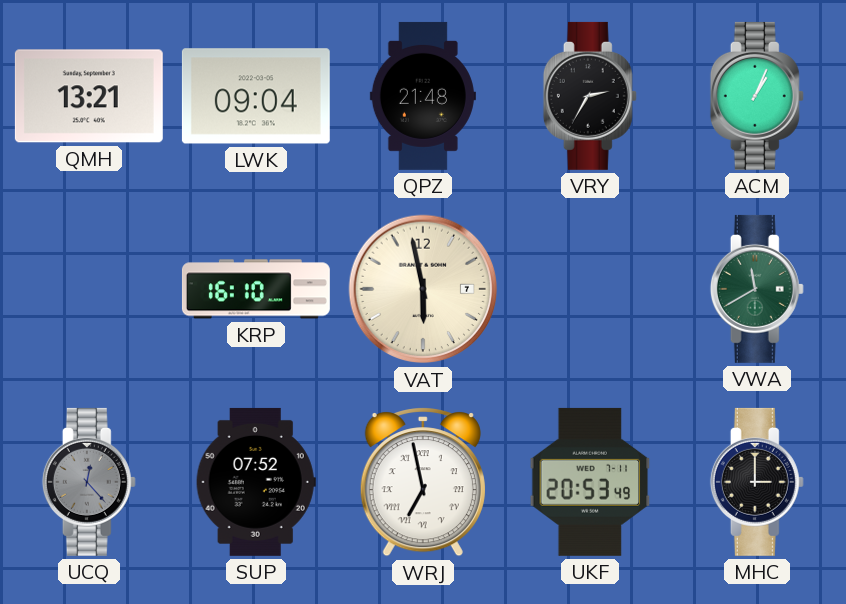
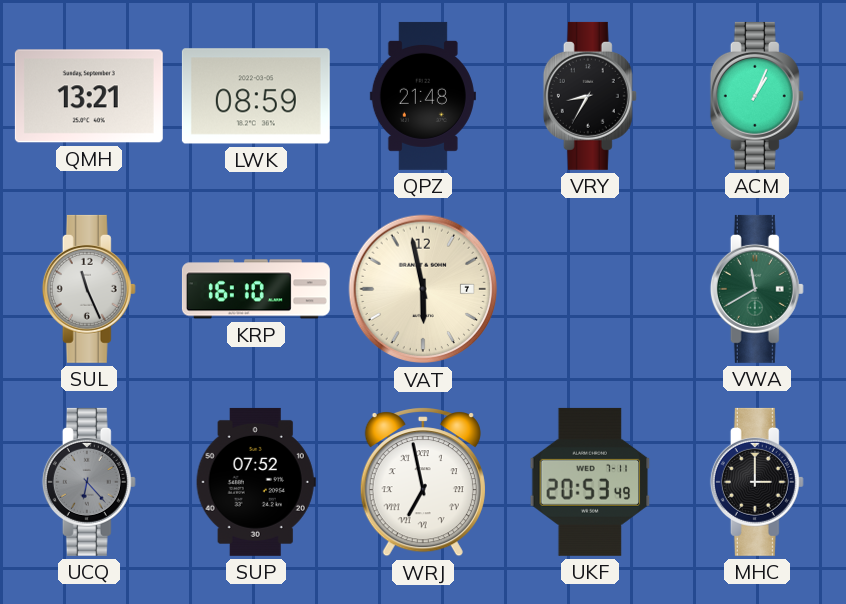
LWK: 09:04 -> 08:59 (256, 96)
VRY: 2:35 -> 8:35 (590, 96)
SUL: none -> 11:26 (89, 289)
UCQ: 12:23 -> 6:23 (89, 482)
